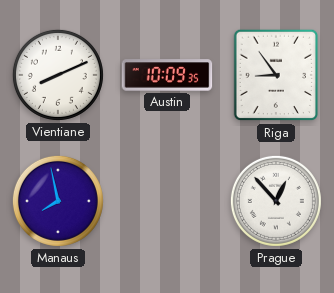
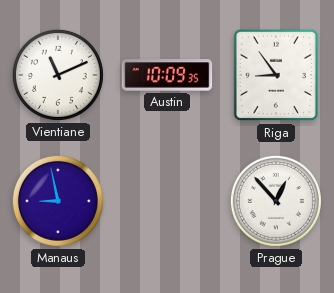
Vientiane: 8:11 -> 11:11 (58, 75)
Manaus: 7:58 -> 8:58 (58, 201)
